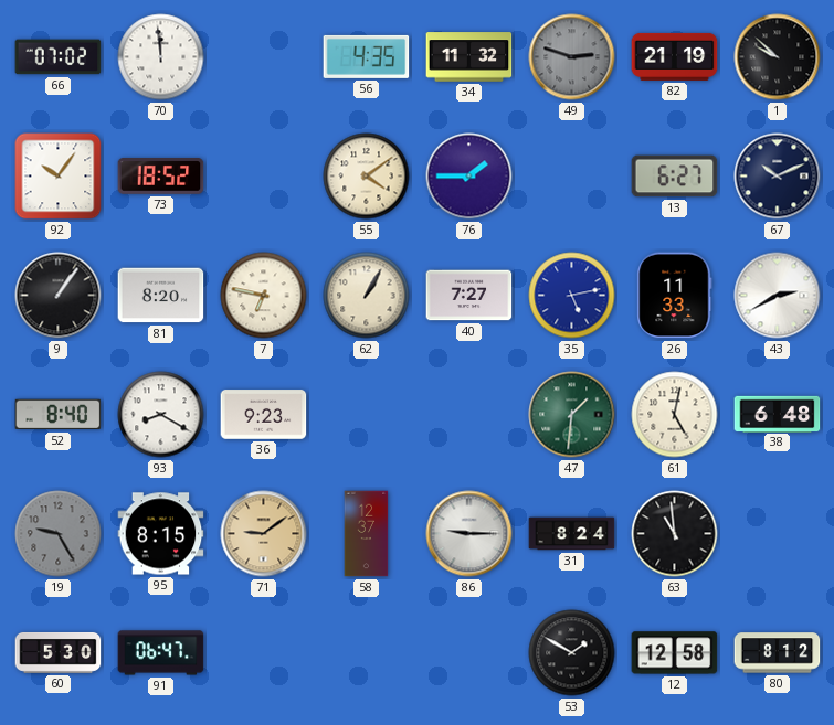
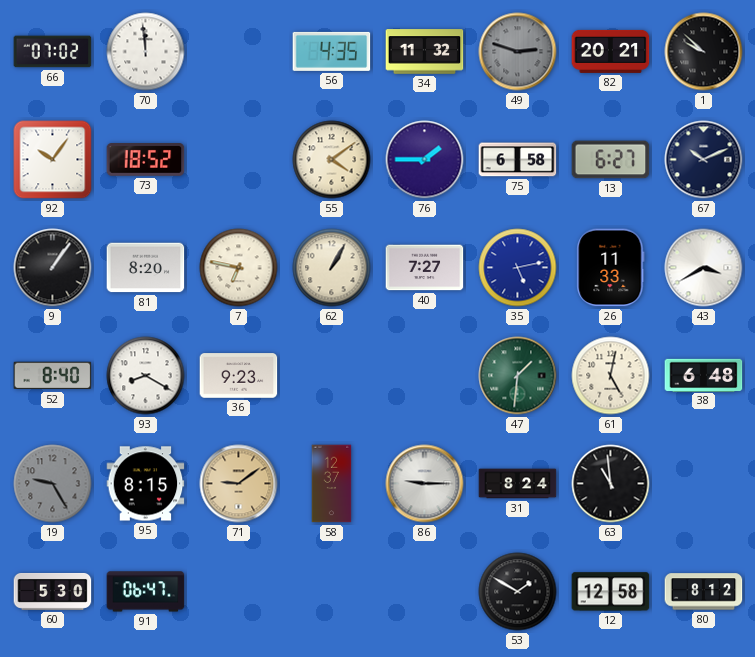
82: 21:19 -> 20:21 (611, 51)
75: none -> 6:58 (518, 160)
43: 2:40 -> 3:40 (704, 268)
